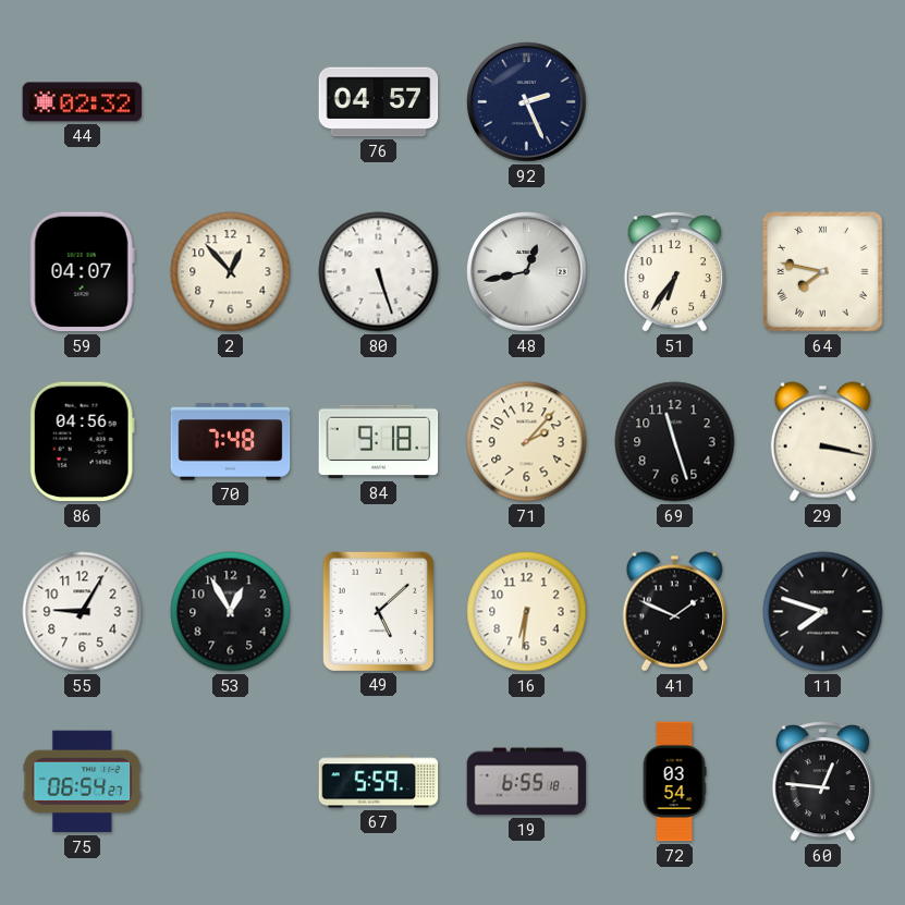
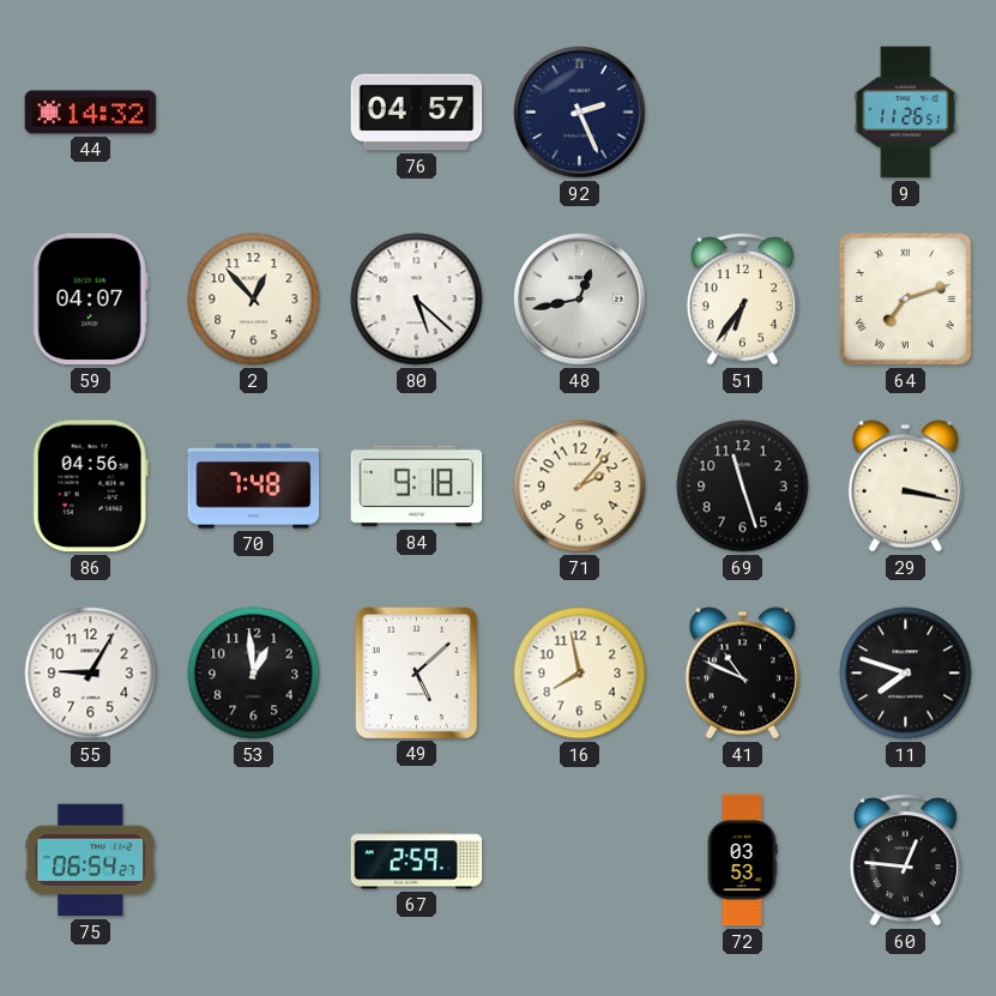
44: 02:32 -> 14:32 (91, 113)
9: none -> 11:26 (906, 113)
80: 5:27 -> 5:22 (417, 300)
64: 7:47 -> 7:12 (906, 300)
53: 12:55 -> 12:59 (254, 674)
16: 6:31 -> 7:58 (580, 674)
41: 1:49 -> 10:49 (742, 674)
67: 5:59 -> 2:59 (417, 861)
19: 6:55 -> none (527, 782)
72: 03:54 -> 03:53 (742, 861)
